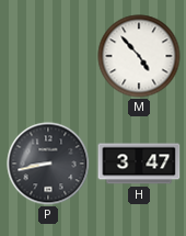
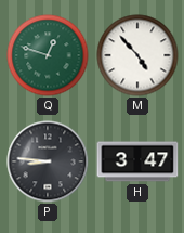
Q: none -> 12:48 (48, 55)
P: 8:43 -> 8:46 (48, 161)
